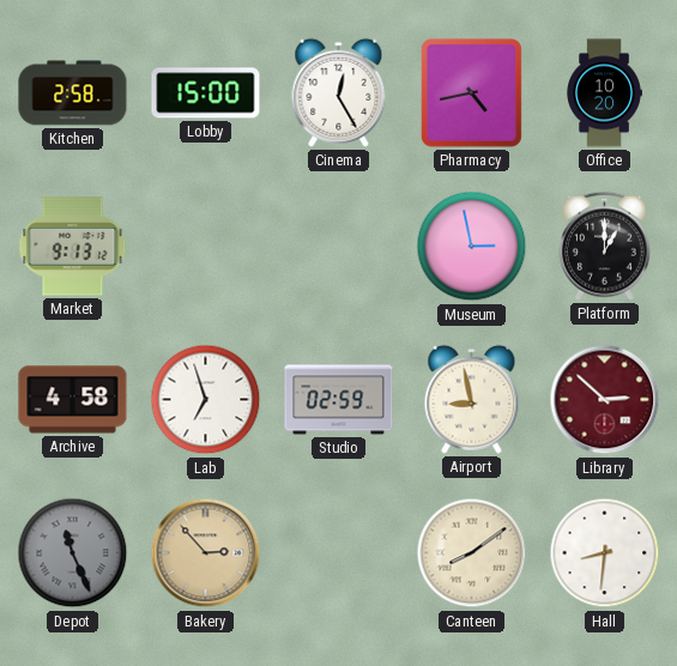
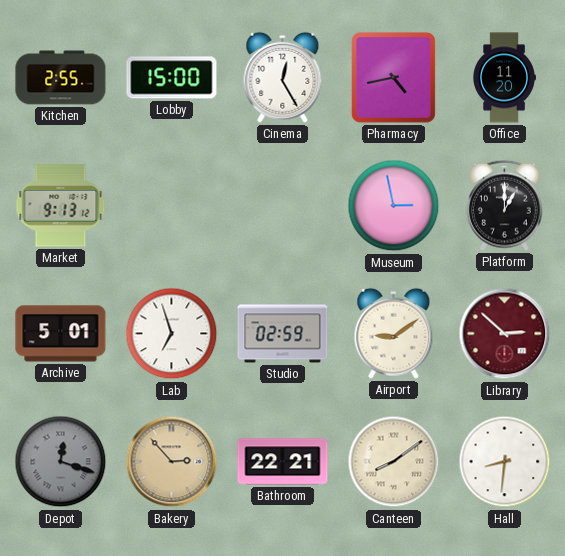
Kitchen: 2:58 -> 2:55 (61, 78)
Office: 10:20 -> 11:20 (504, 78)
Archive: 4:58 -> 5:01 (61, 334)
Airport: 8:58 -> 9:09 (394, 333)
Depot: 11:26 -> 12:18 (61, 462)
Bathroom: none -> 22:21 (283, 462)
